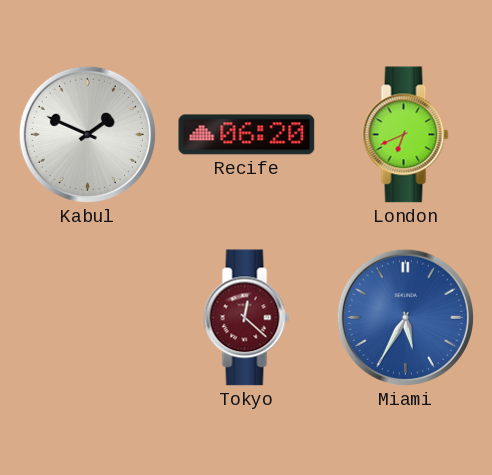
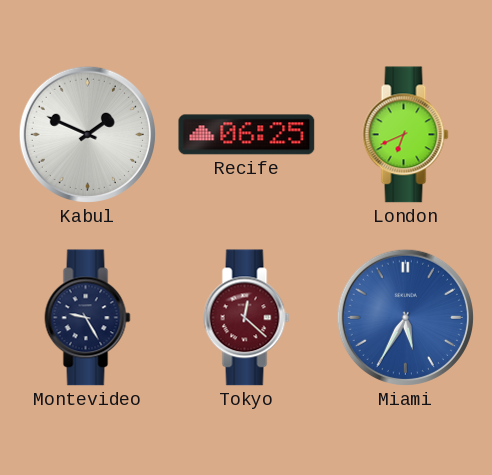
Recife: 06:20 -> 06:25 (247, 135)
Montevideo: none -> 9:25 (88, 318)
